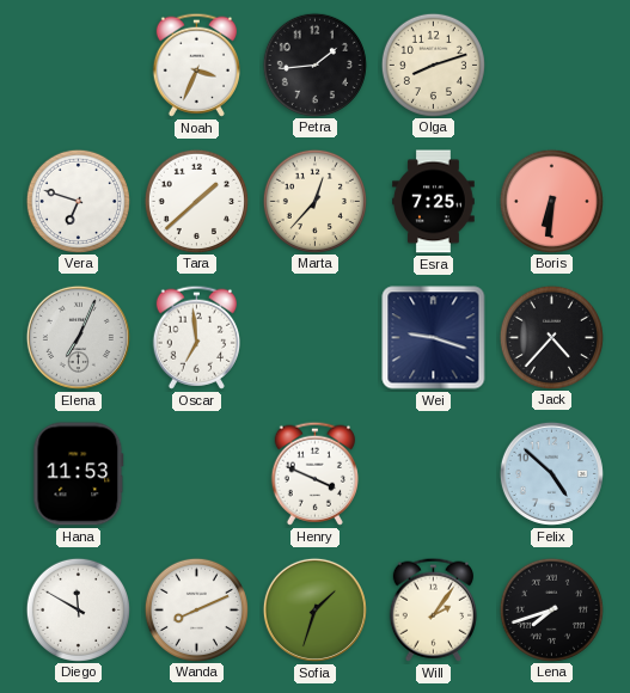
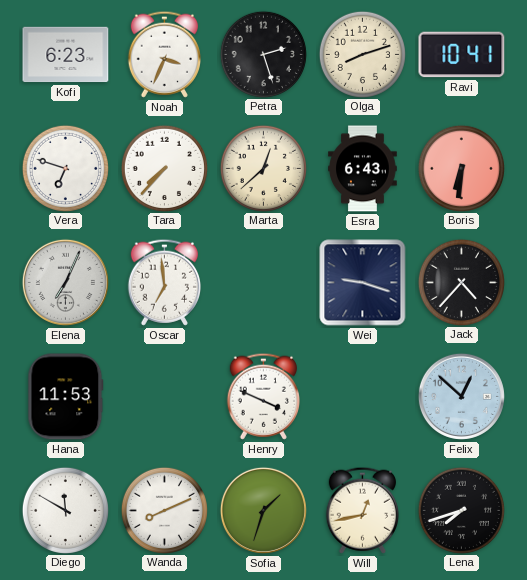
Kofi: none -> 6:23 (66, 55)
Petra: 1:44 -> 2:27 (263, 54)
Ravi: none -> 10:41 (462, 55)
Tara: 1:38 -> 7:37 (164, 168)
Marta: 12:37 -> 12:38 (263, 168)
Esra: 7:25 -> 6:43 (363, 169)
Felix: 4:52 -> 12:52 (461, 396)
Will: 2:06 -> 12:43 (362, 510)
